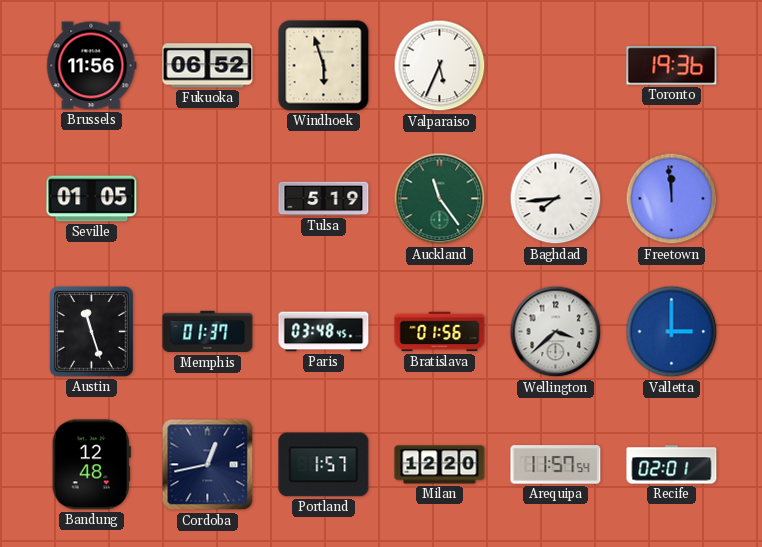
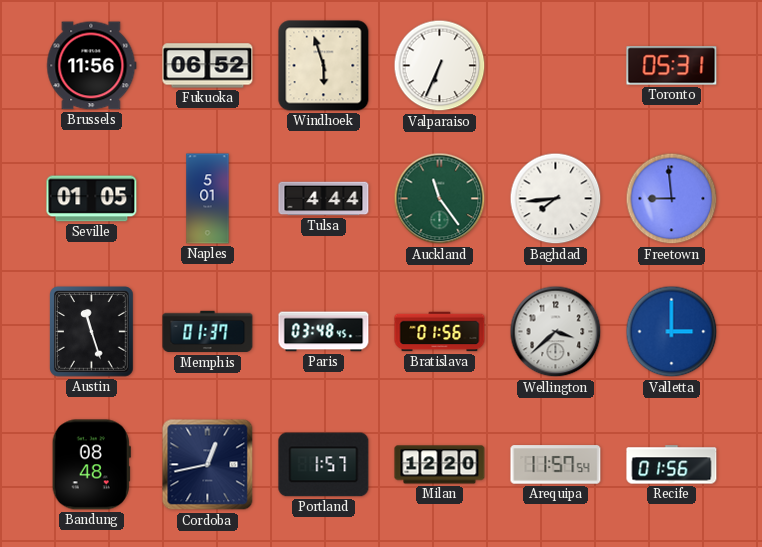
Valparaiso: 5:34 -> 6:34 (440, 66)
Toronto: 19:36 -> 05:31 (672, 66)
Naples: none -> 5:01 (208, 199)
Tulsa: 5:19 -> 4:44 (324, 199)
Freetown: 11:59 -> 8:59 (672, 199)
Bandung: 12:48 -> 08:48 (91, 465)
Recife: 02:01 -> 01:56 (672, 465)
